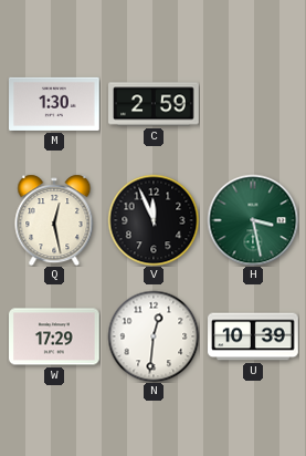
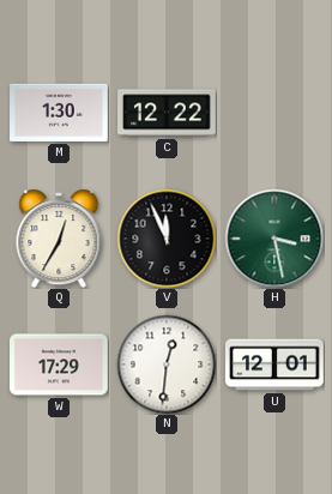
C: 2:59 -> 12:22 (167, 113)
Q: 12:28 -> 12:35 (59, 239)
U: 10:39 -> 12:01 (274, 365)
